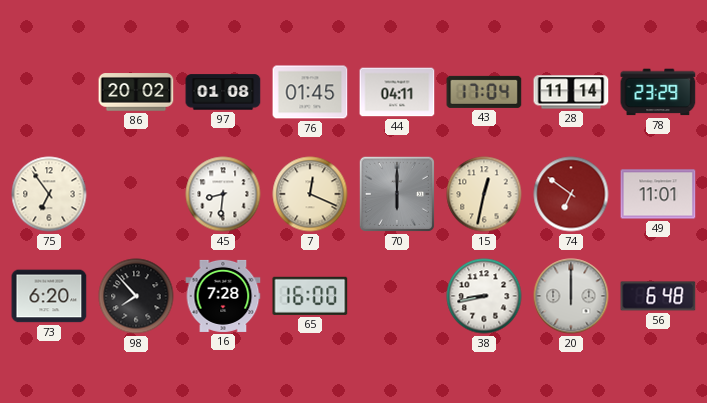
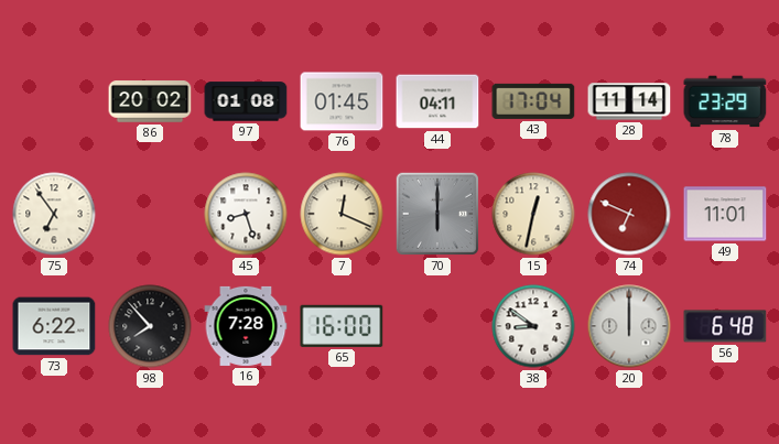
45: 8:31 -> 8:27 (246, 214)
74: 6:51 -> 6:49 (629, 214)
73: 6:20 -> 6:22 (54, 326)
38: 8:43 -> 8:51 (533, 326)
